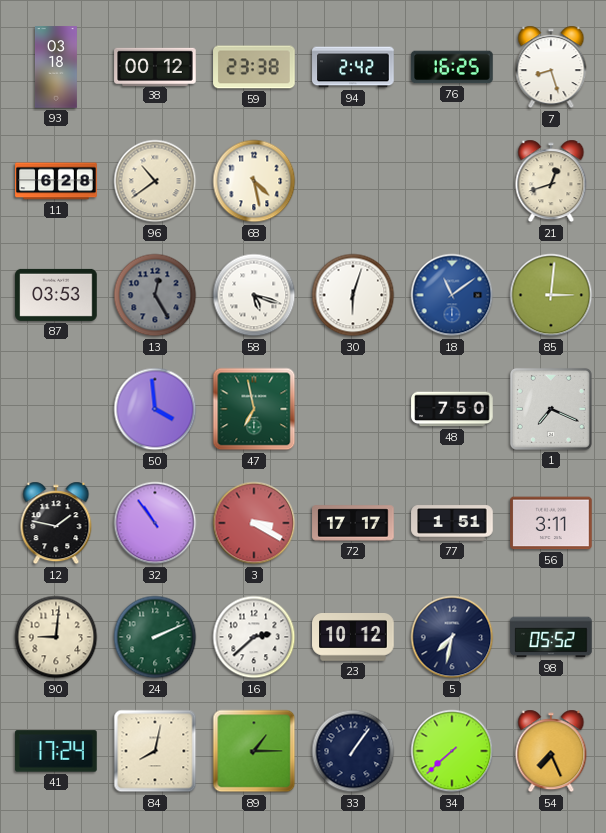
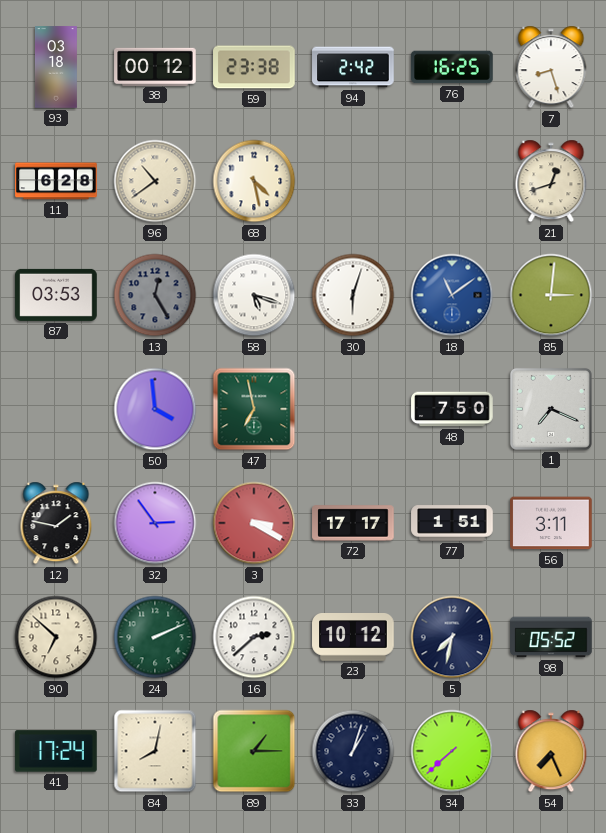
32: 10:54 -> 2:54 (155, 523)
90: 9:01 -> 6:52 (56, 637)
33: 1:06 -> 1:03 (353, 751)
